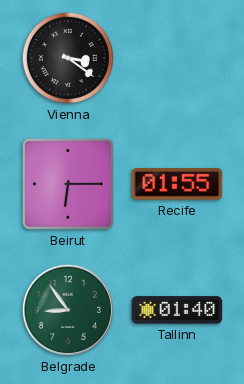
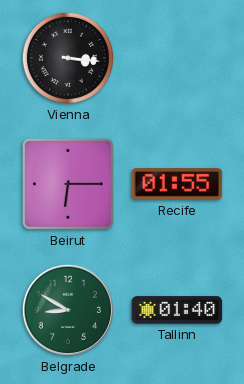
Vienna: 3:21 -> 3:16 (68, 58)
Belgrade: 8:54 -> 8:50 (68, 310)
